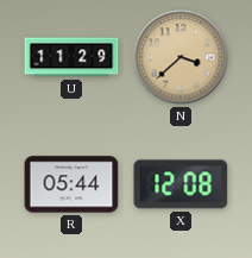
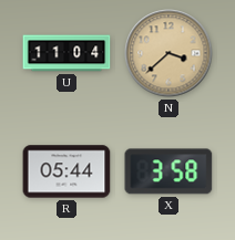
U: 11:29 -> 11:04 (67, 53)
X: 12:08 -> 3:58 (168, 171)
